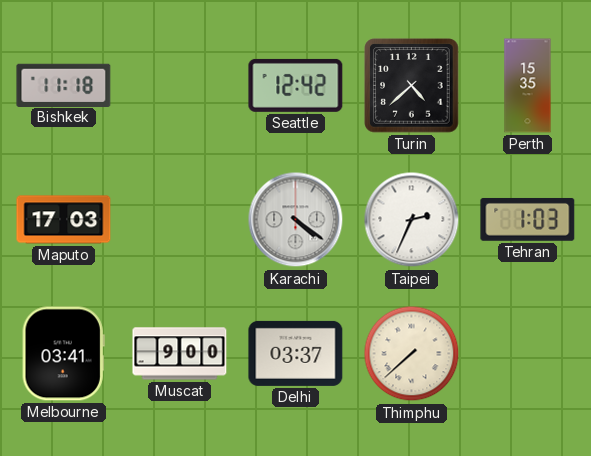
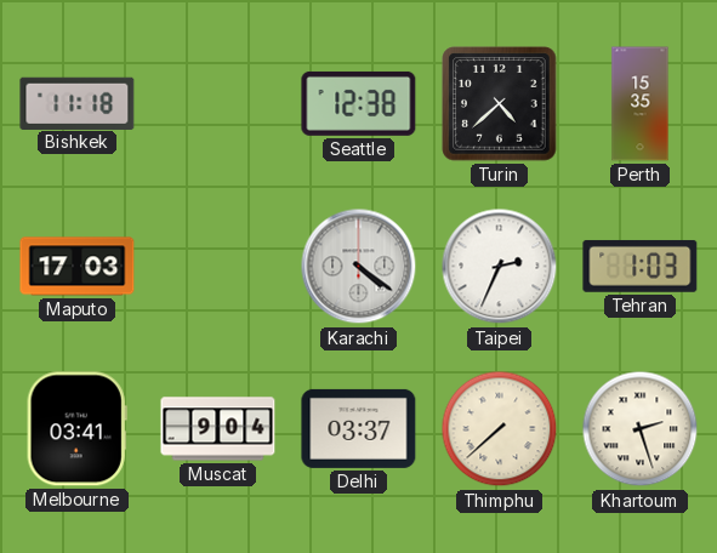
Seattle: 12:42 -> 12:38 (359, 103)
Muscat: 9:00 -> 9:04 (218, 429)
Khartoum: none -> 2:27 (641, 429)
